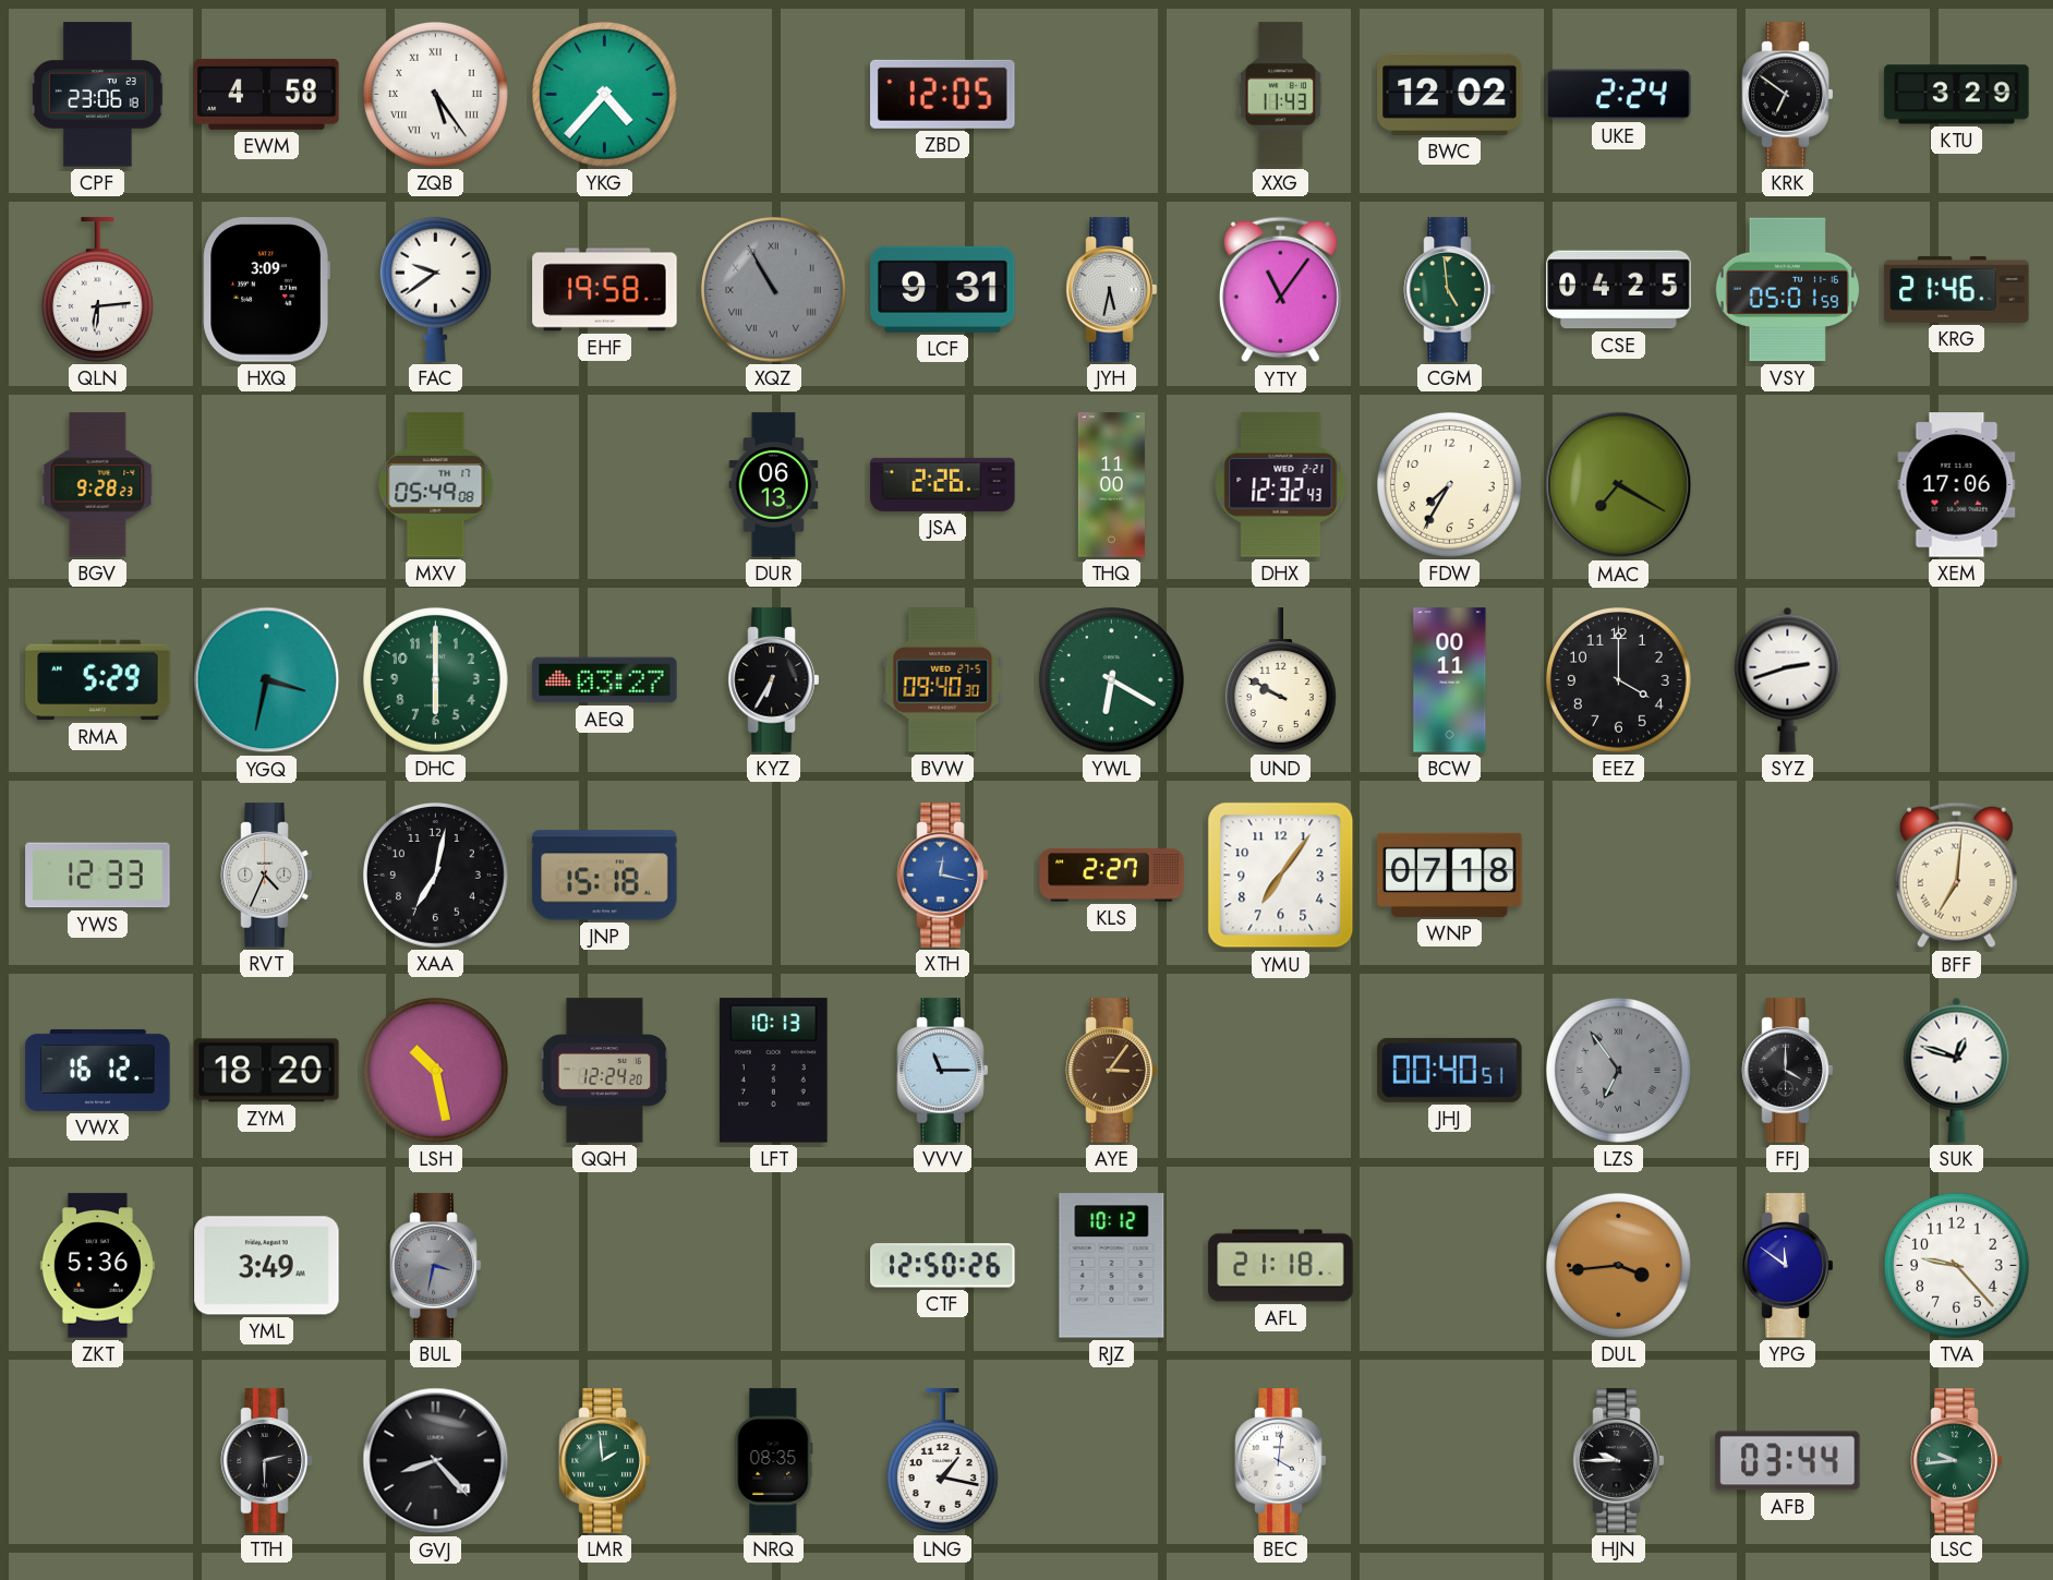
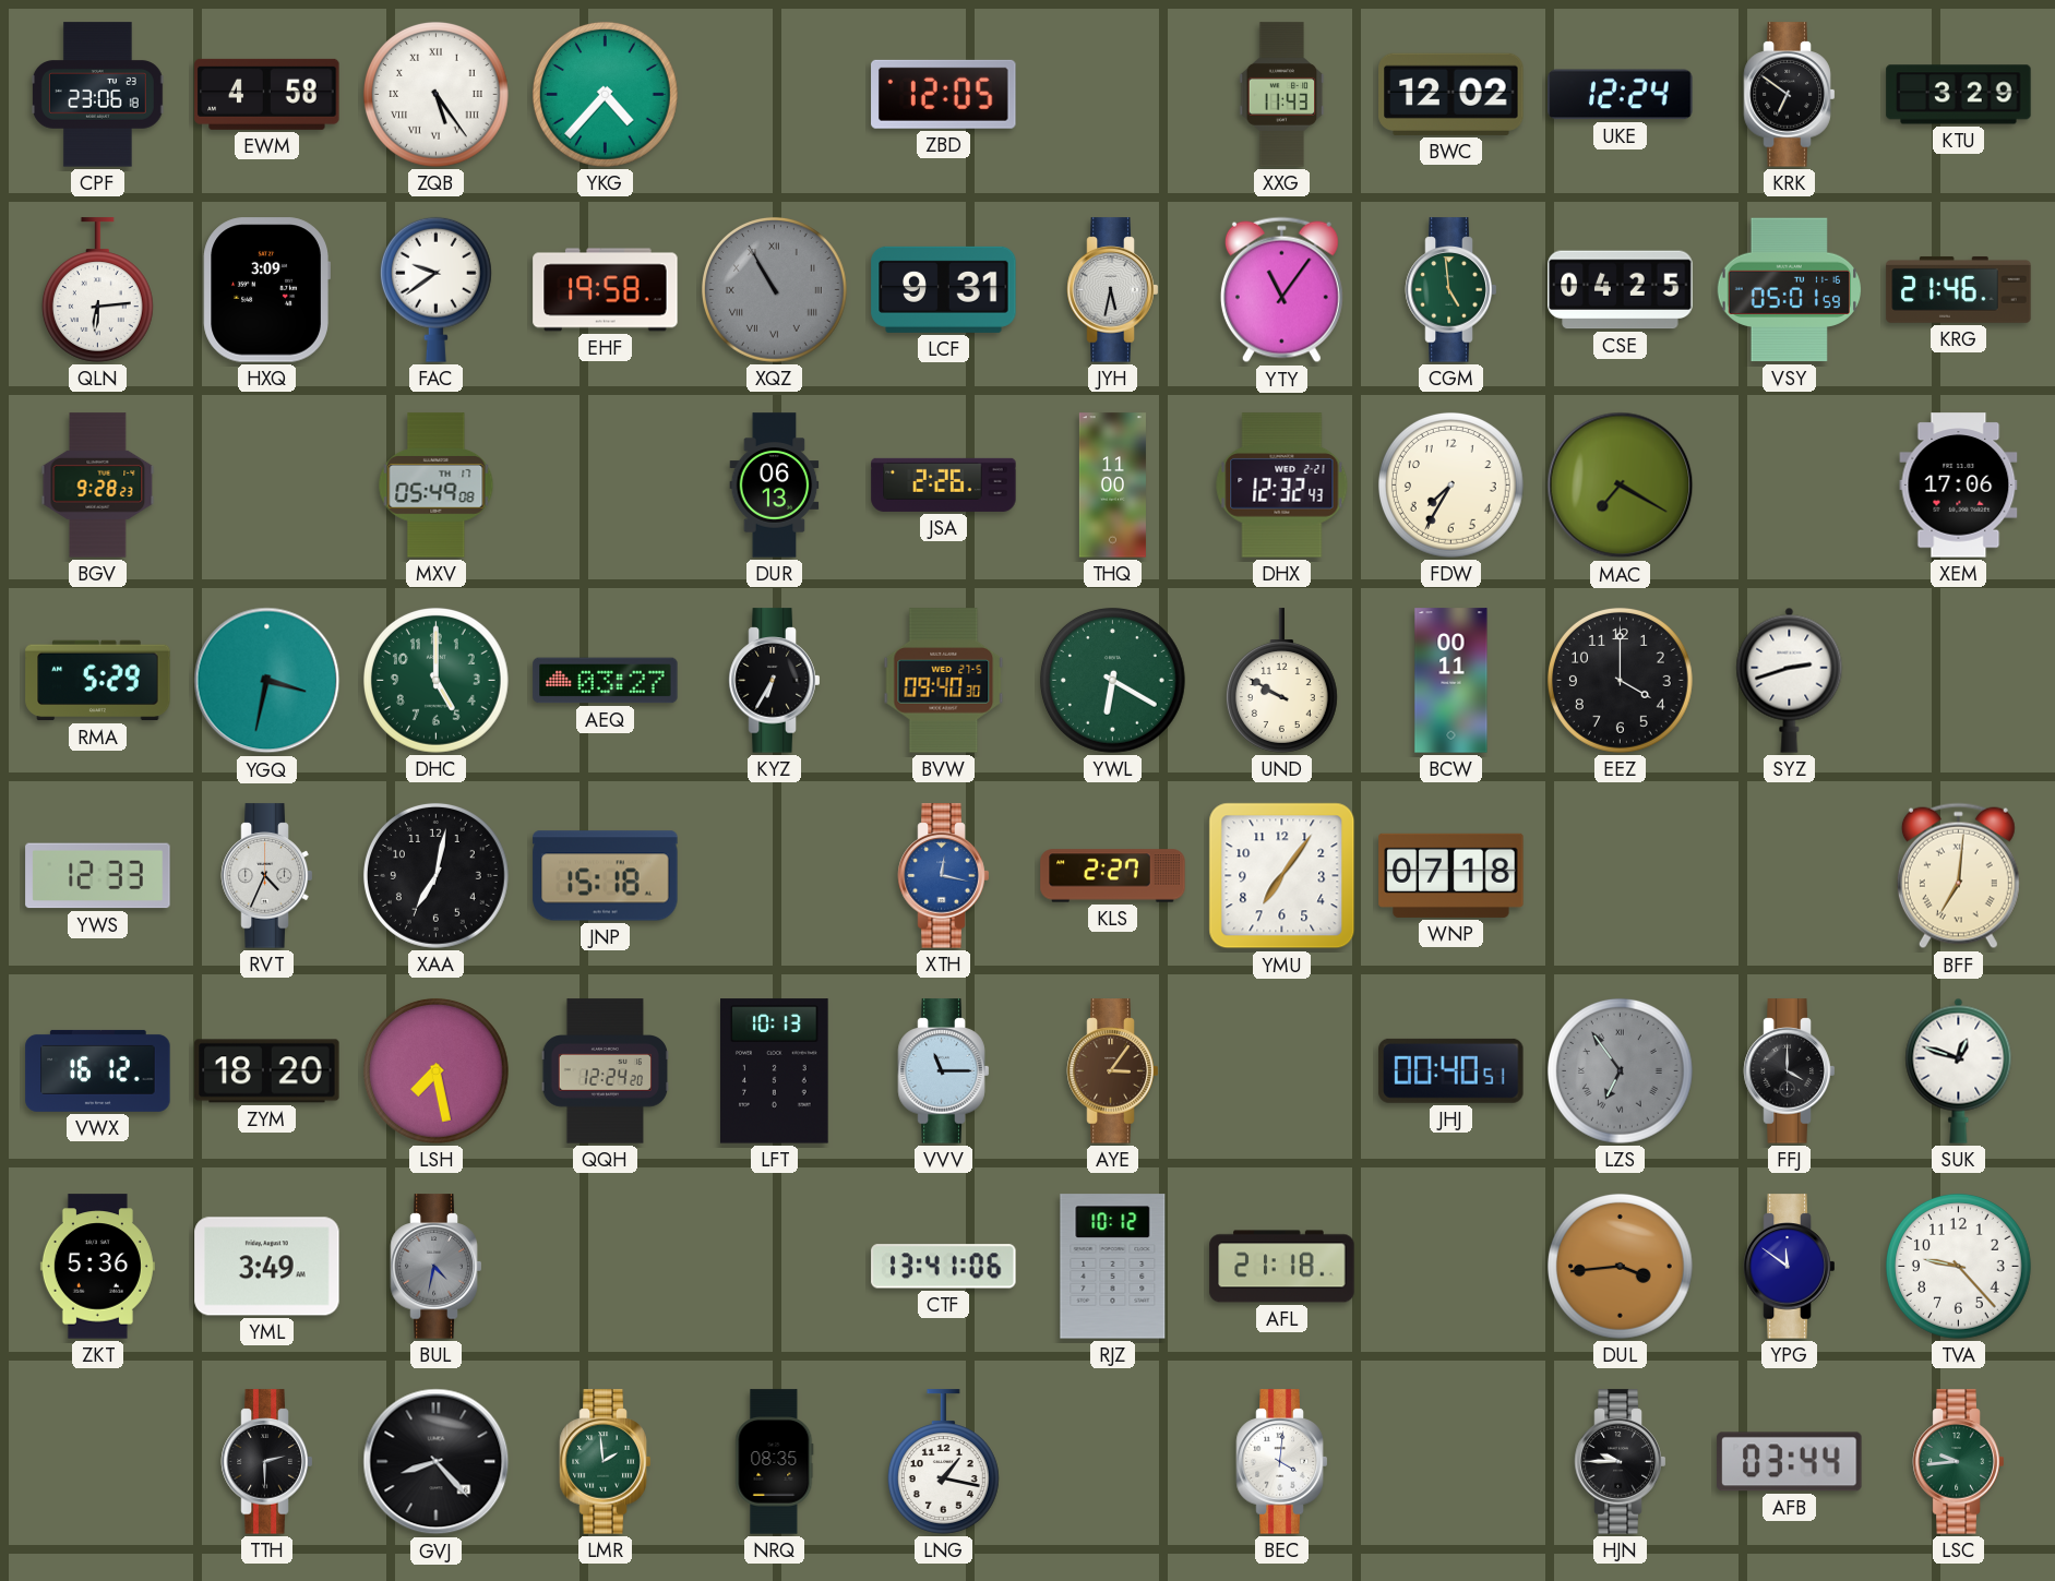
UKE: 2:24 -> 12:24 (1621, 95)
DHC: 6:00 -> 5:00 (435, 680)
LSH: 10:28 -> 7:28 (435, 1070)
BUL: 3:32 -> 4:32 (437, 1267)
CTF: 12:50 -> 13:41 (944, 1267)
